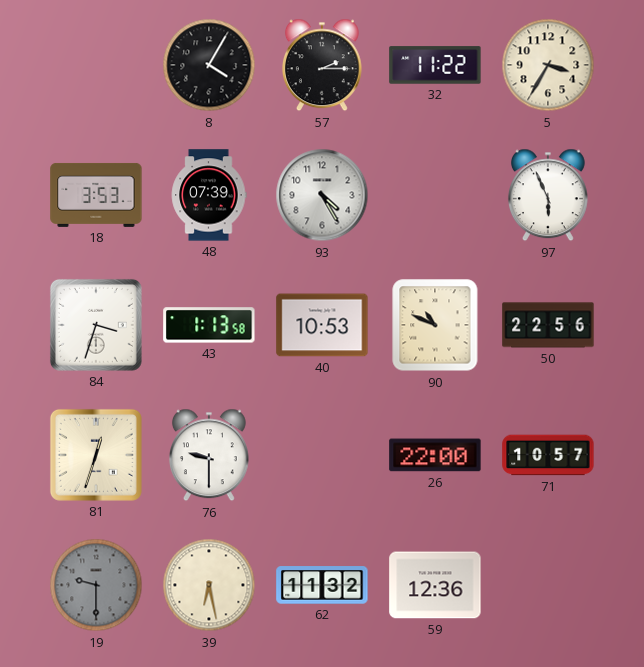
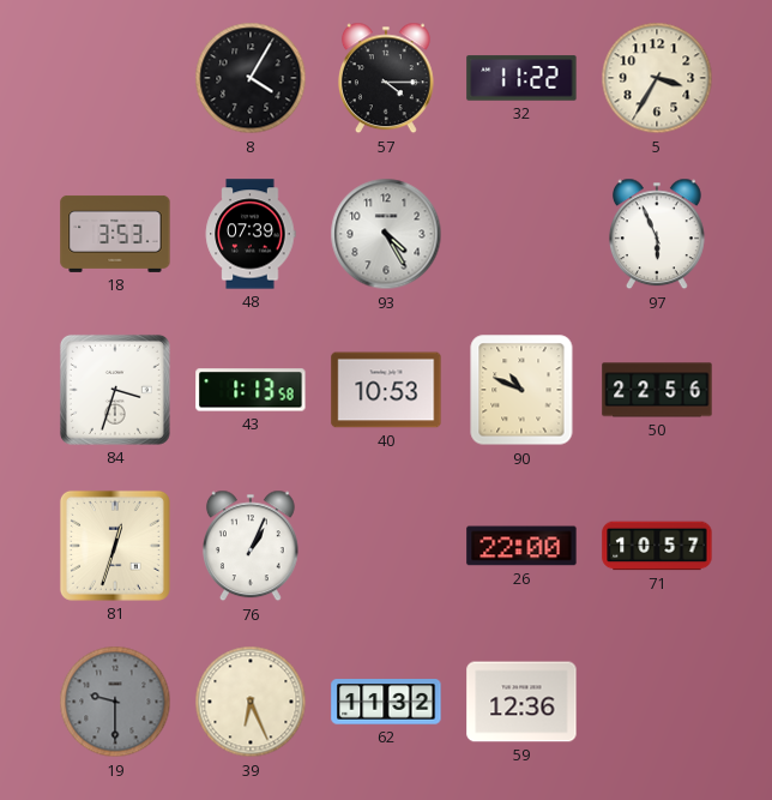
57: 2:15 -> 4:15 (386, 78)
76: 9:30 -> 1:04 (251, 546)
39: 6:28 -> 6:26 (251, 702)
